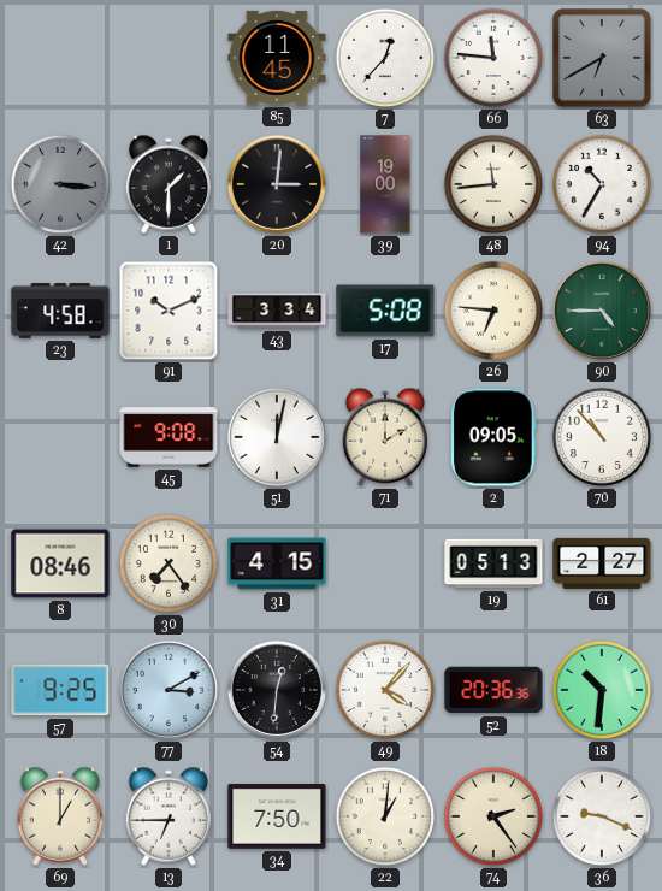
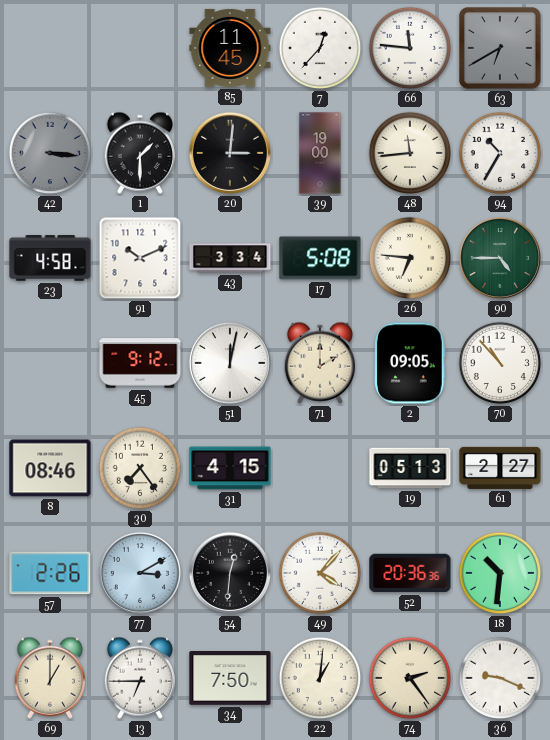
45: 9:08 -> 9:12 (140, 363)
57: 9:25 -> 2:26 (50, 573)
